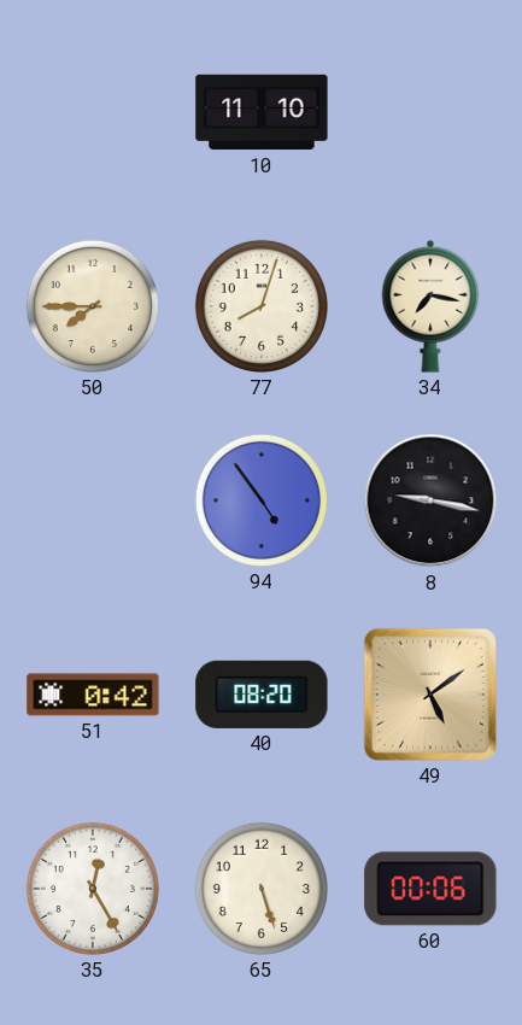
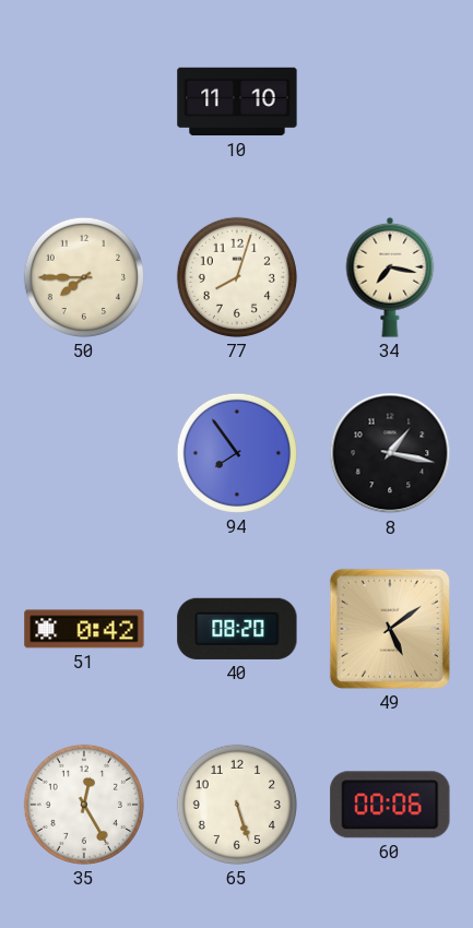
94: 4:54 -> 7:54 (237, 453)
8: 9:17 -> 1:17 (390, 453)
